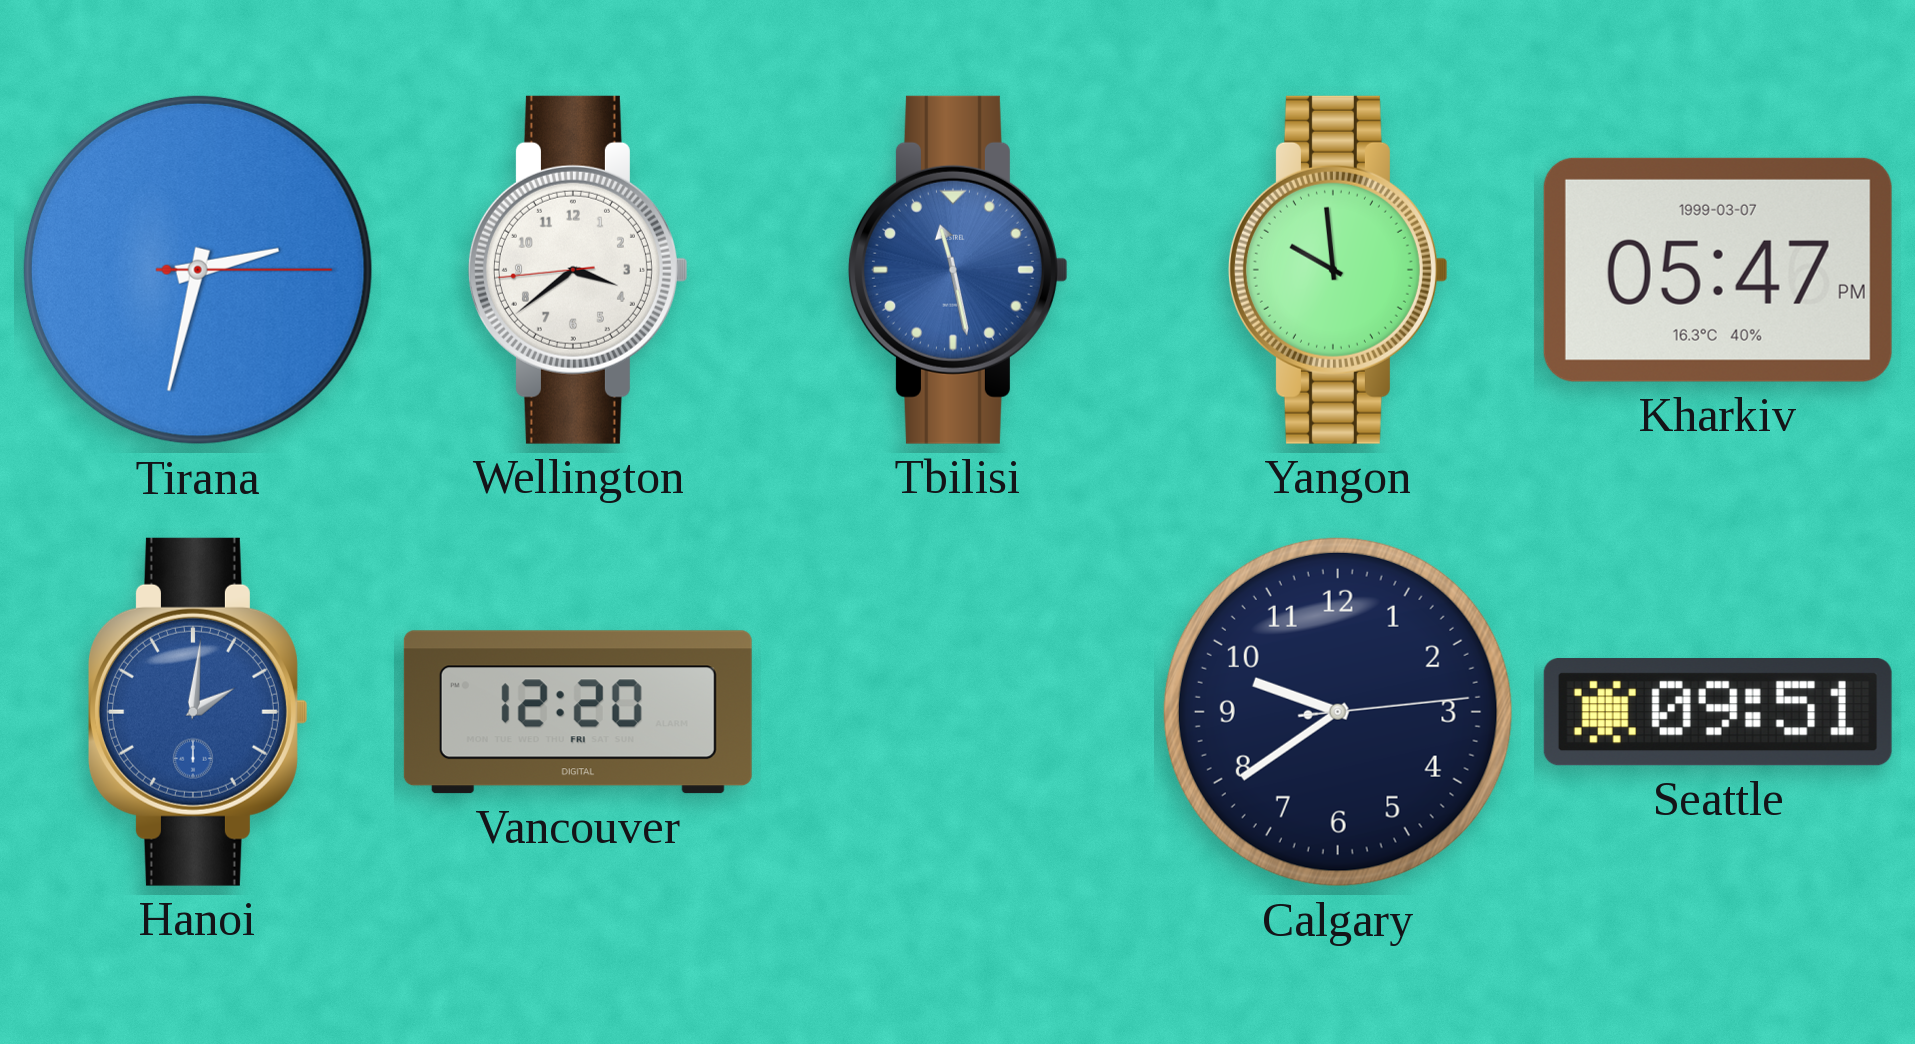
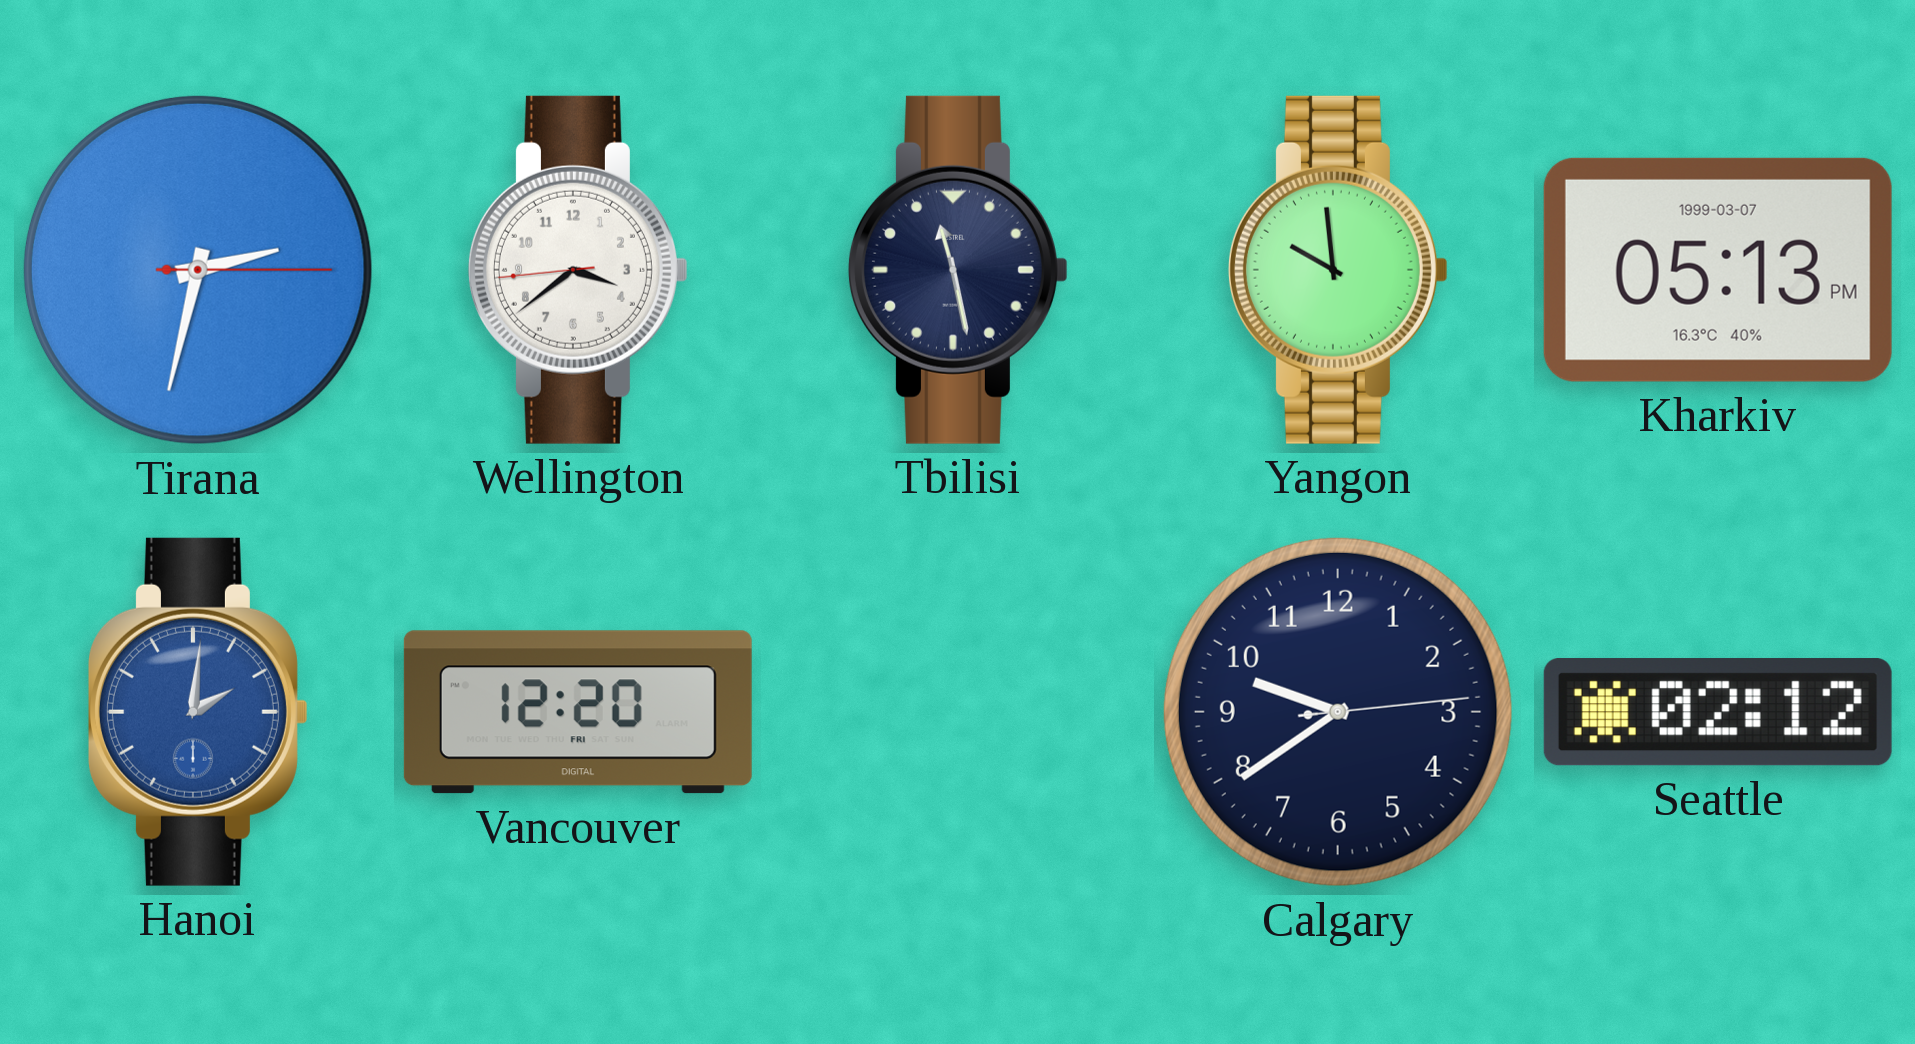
Tbilisi dial: blue -> navy (958, 270)
Kharkiv: 05:47 -> 05:13 (1718, 270)
Seattle: 09:51 -> 02:12 (1718, 712)
